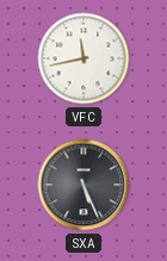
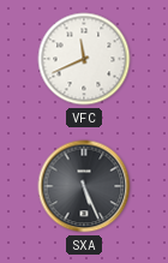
VFC: 11:43 -> 11:41 (84, 59)
